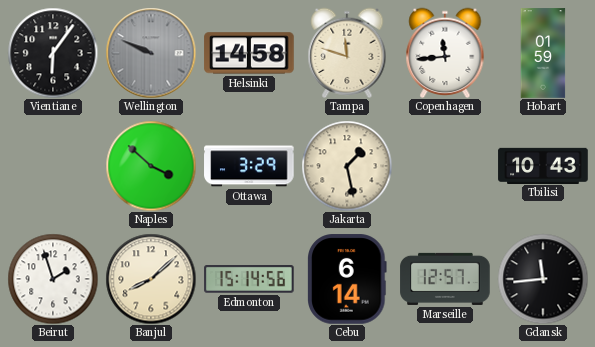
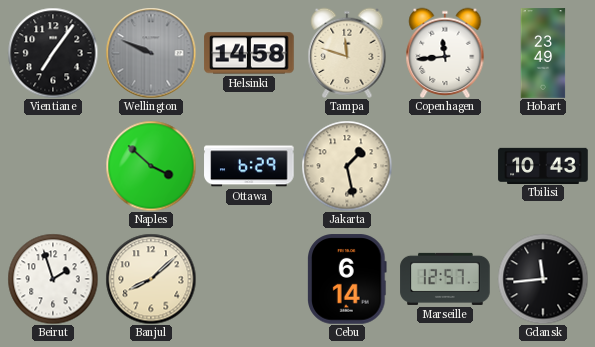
Vientiane: 6:06 -> 7:06 (53, 53)
Hobart: 01:59 -> 23:49 (543, 53)
Ottawa: 3:29 -> 6:29 (249, 166)
Edmonton: 15:14 -> none (249, 279)
